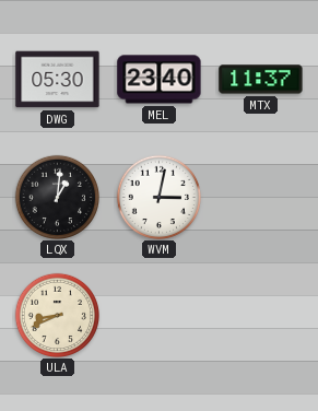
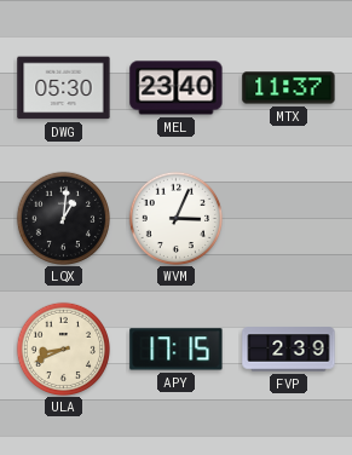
WVM: 3:02 -> 3:04 (175, 218)
APY: none -> 17:15 (177, 350)
FVP: none -> 2:39 (289, 350)
